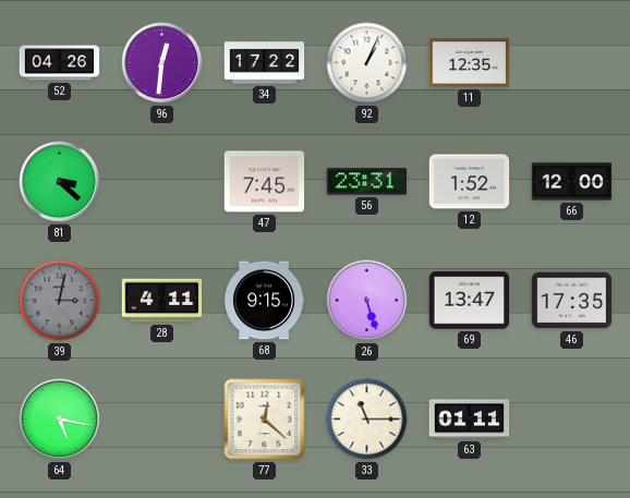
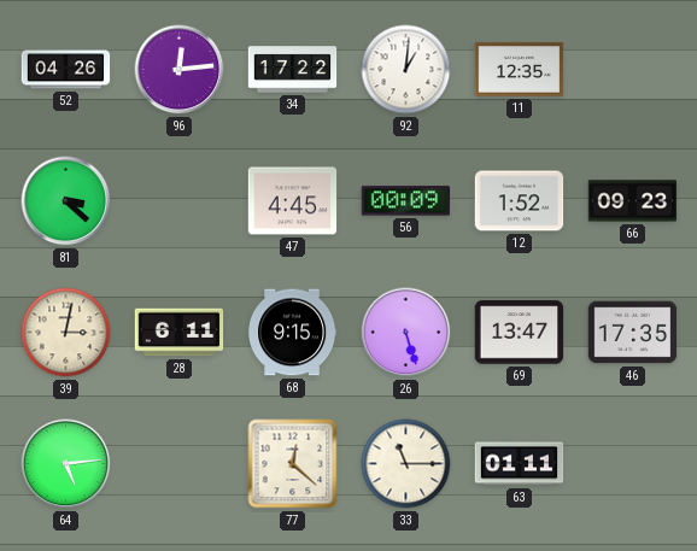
96: 12:31 -> 12:14 (180, 70)
92: 1:04 -> 1:01 (406, 70)
47: 7:45 -> 4:45 (293, 201)
56: 23:31 -> 00:09 (406, 201)
66: 12:00 -> 09:23 (633, 201)
39 dial: grey -> cream (66, 333)
28: 4:11 -> 6:11 (180, 333)
64: 5:17 -> 5:14 (66, 464)
